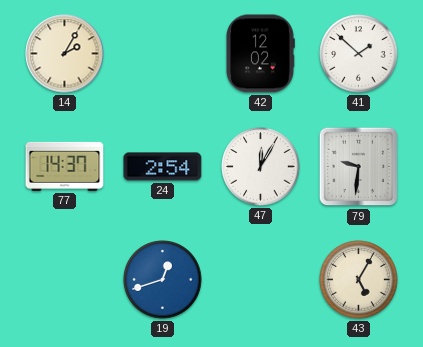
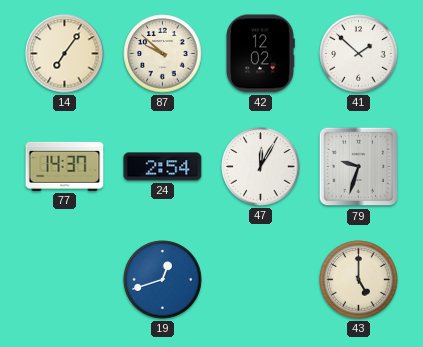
14: 2:05 -> 7:06 (65, 54)
87: none -> 9:52 (163, 54)
79: 9:31 -> 9:33 (359, 167)
43: 5:05 -> 5:00 (359, 280)
